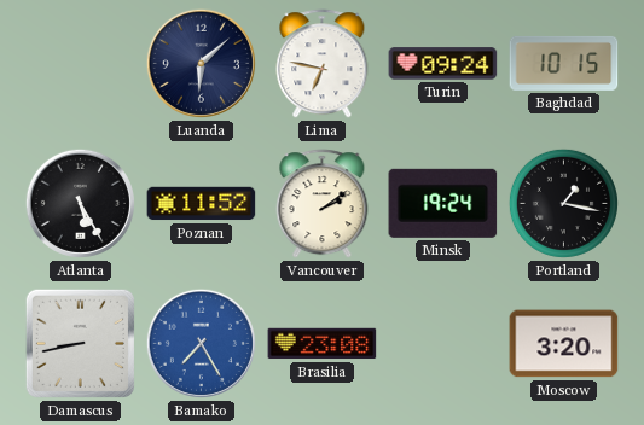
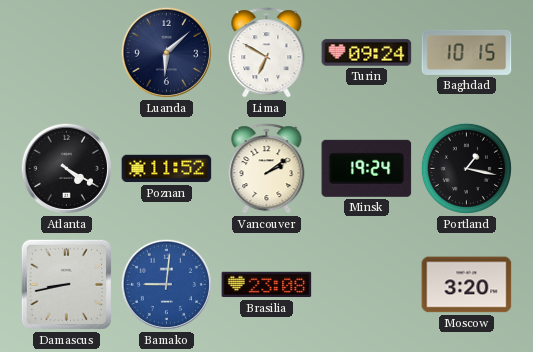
Lima: 6:47 -> 6:50 (267, 53)
Atlanta: 5:25 -> 4:20 (66, 168)
Bamako: 7:25 -> 9:01 (166, 284)
